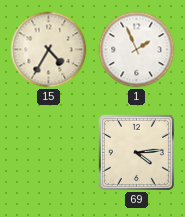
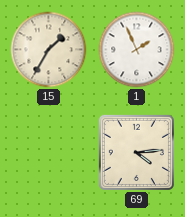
15: 4:35 -> 1:35 (49, 50)
